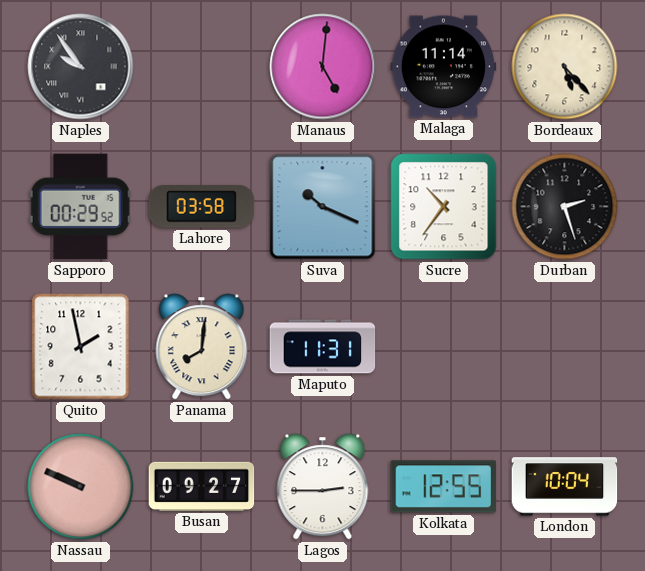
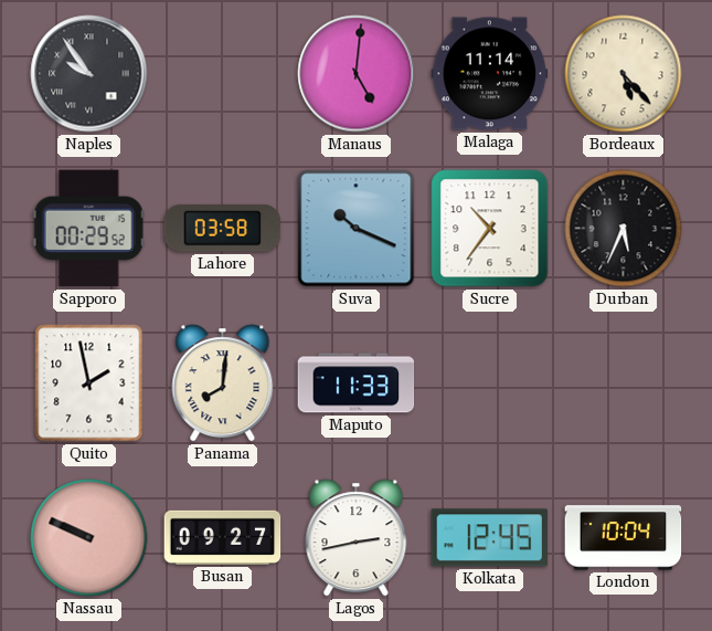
Durban: 2:27 -> 5:34 (624, 229)
Maputo: 11:31 -> 11:33 (357, 383)
Lagos: 2:45 -> 2:43 (357, 538)
Kolkata: 12:55 -> 12:45 (490, 538)
